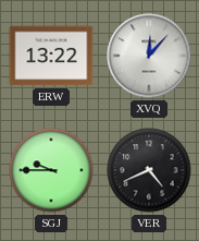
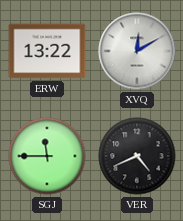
XVQ: 12:07 -> 12:10 (137, 51)
SGJ: 9:45 -> 11:45 (47, 156)
